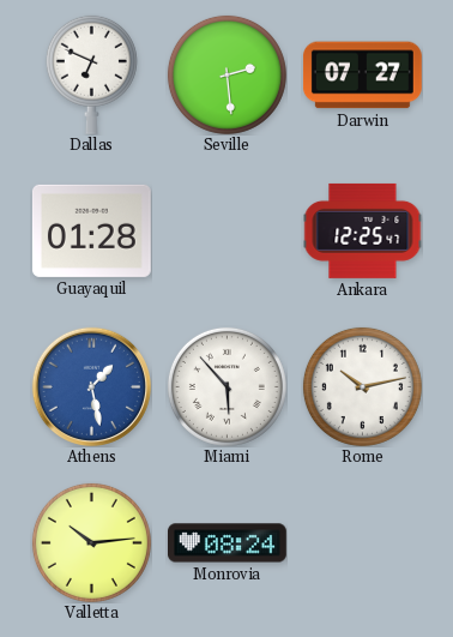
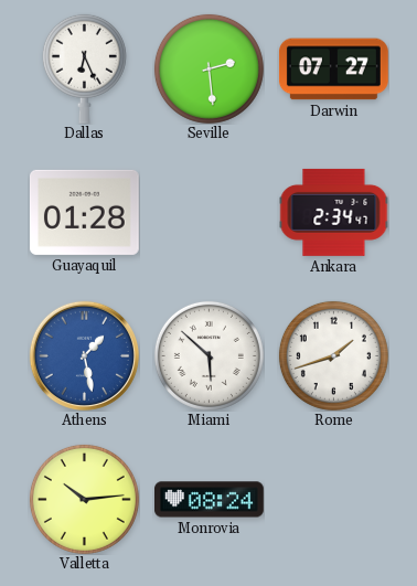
Dallas: 6:49 -> 6:26 (84, 68)
Ankara: 12:25 -> 2:34 (333, 212)
Miami: 5:53 -> 5:52 (209, 355)
Rome: 10:13 -> 1:42 (333, 355)
